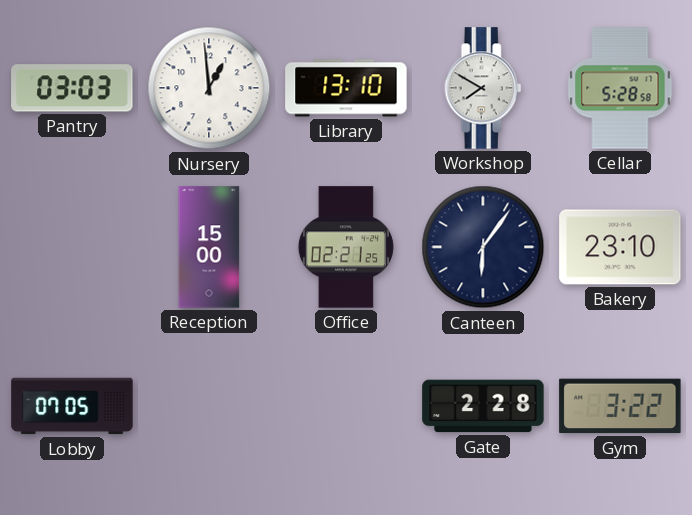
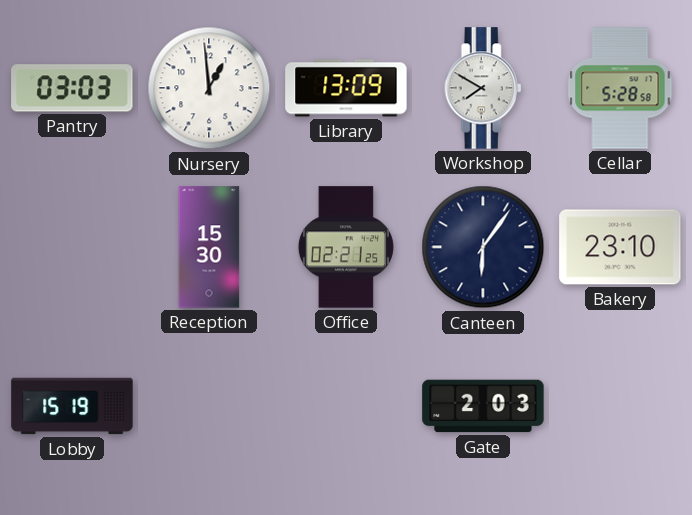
Library: 13:10 -> 13:09 (346, 88)
Reception: 15:00 -> 15:30 (209, 247)
Lobby: 07:05 -> 15:19 (72, 406)
Gate: 2:28 -> 2:03 (483, 406)
Gym: 3:22 -> none (620, 406)
